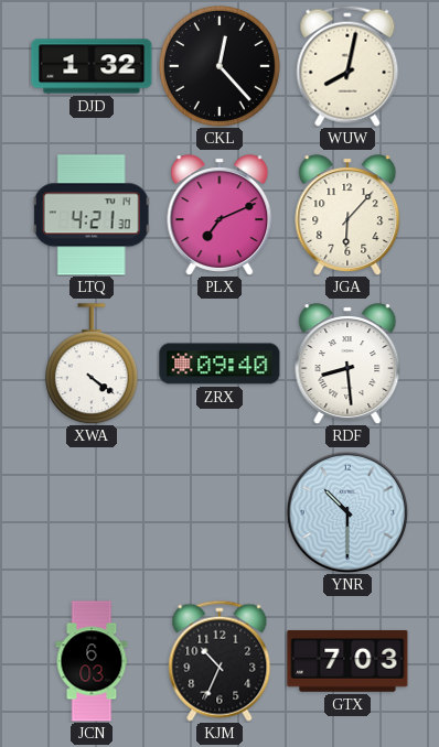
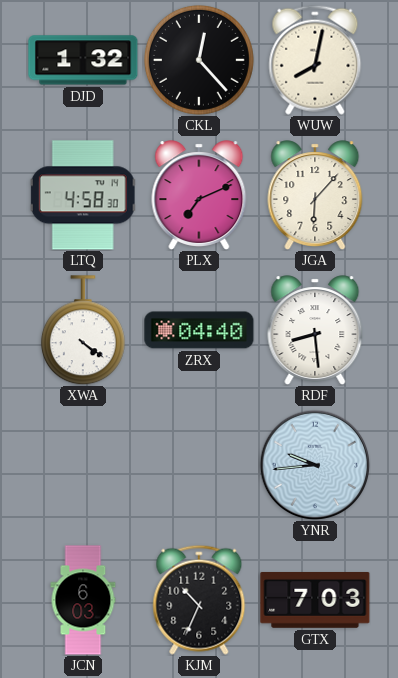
LTQ: 4:21 -> 4:58 (83, 195)
ZRX: 09:40 -> 04:40 (199, 330)
YNR: 10:30 -> 9:44 (315, 465)
